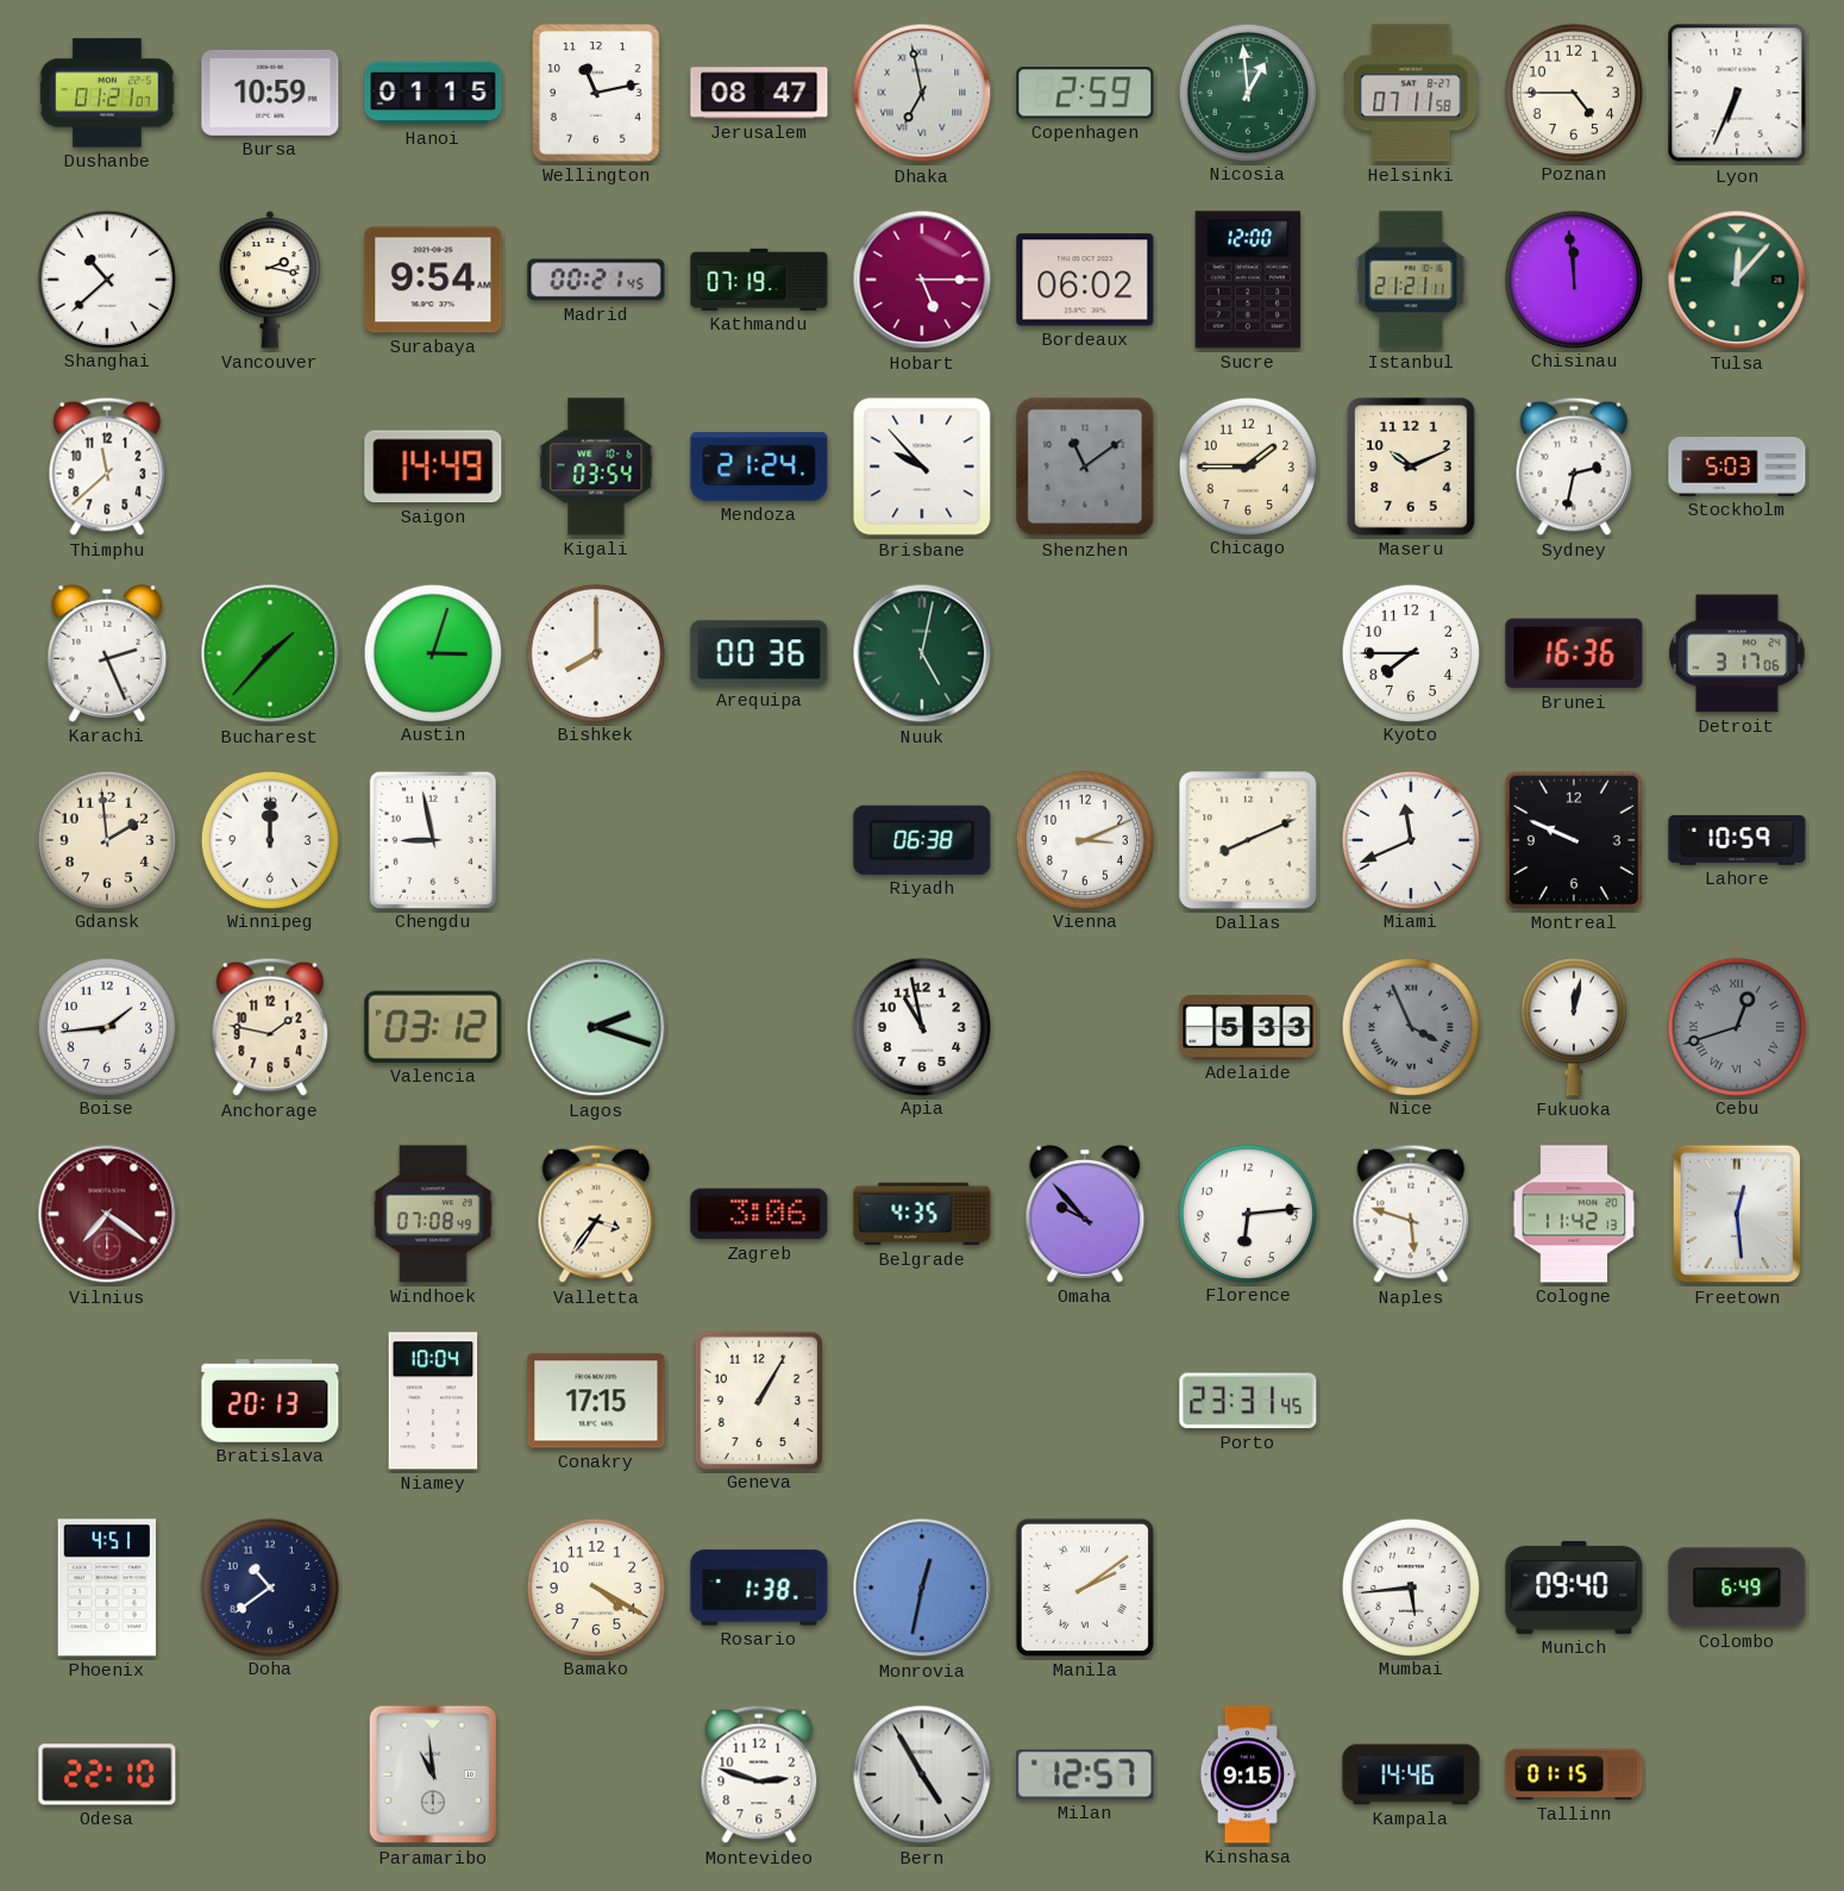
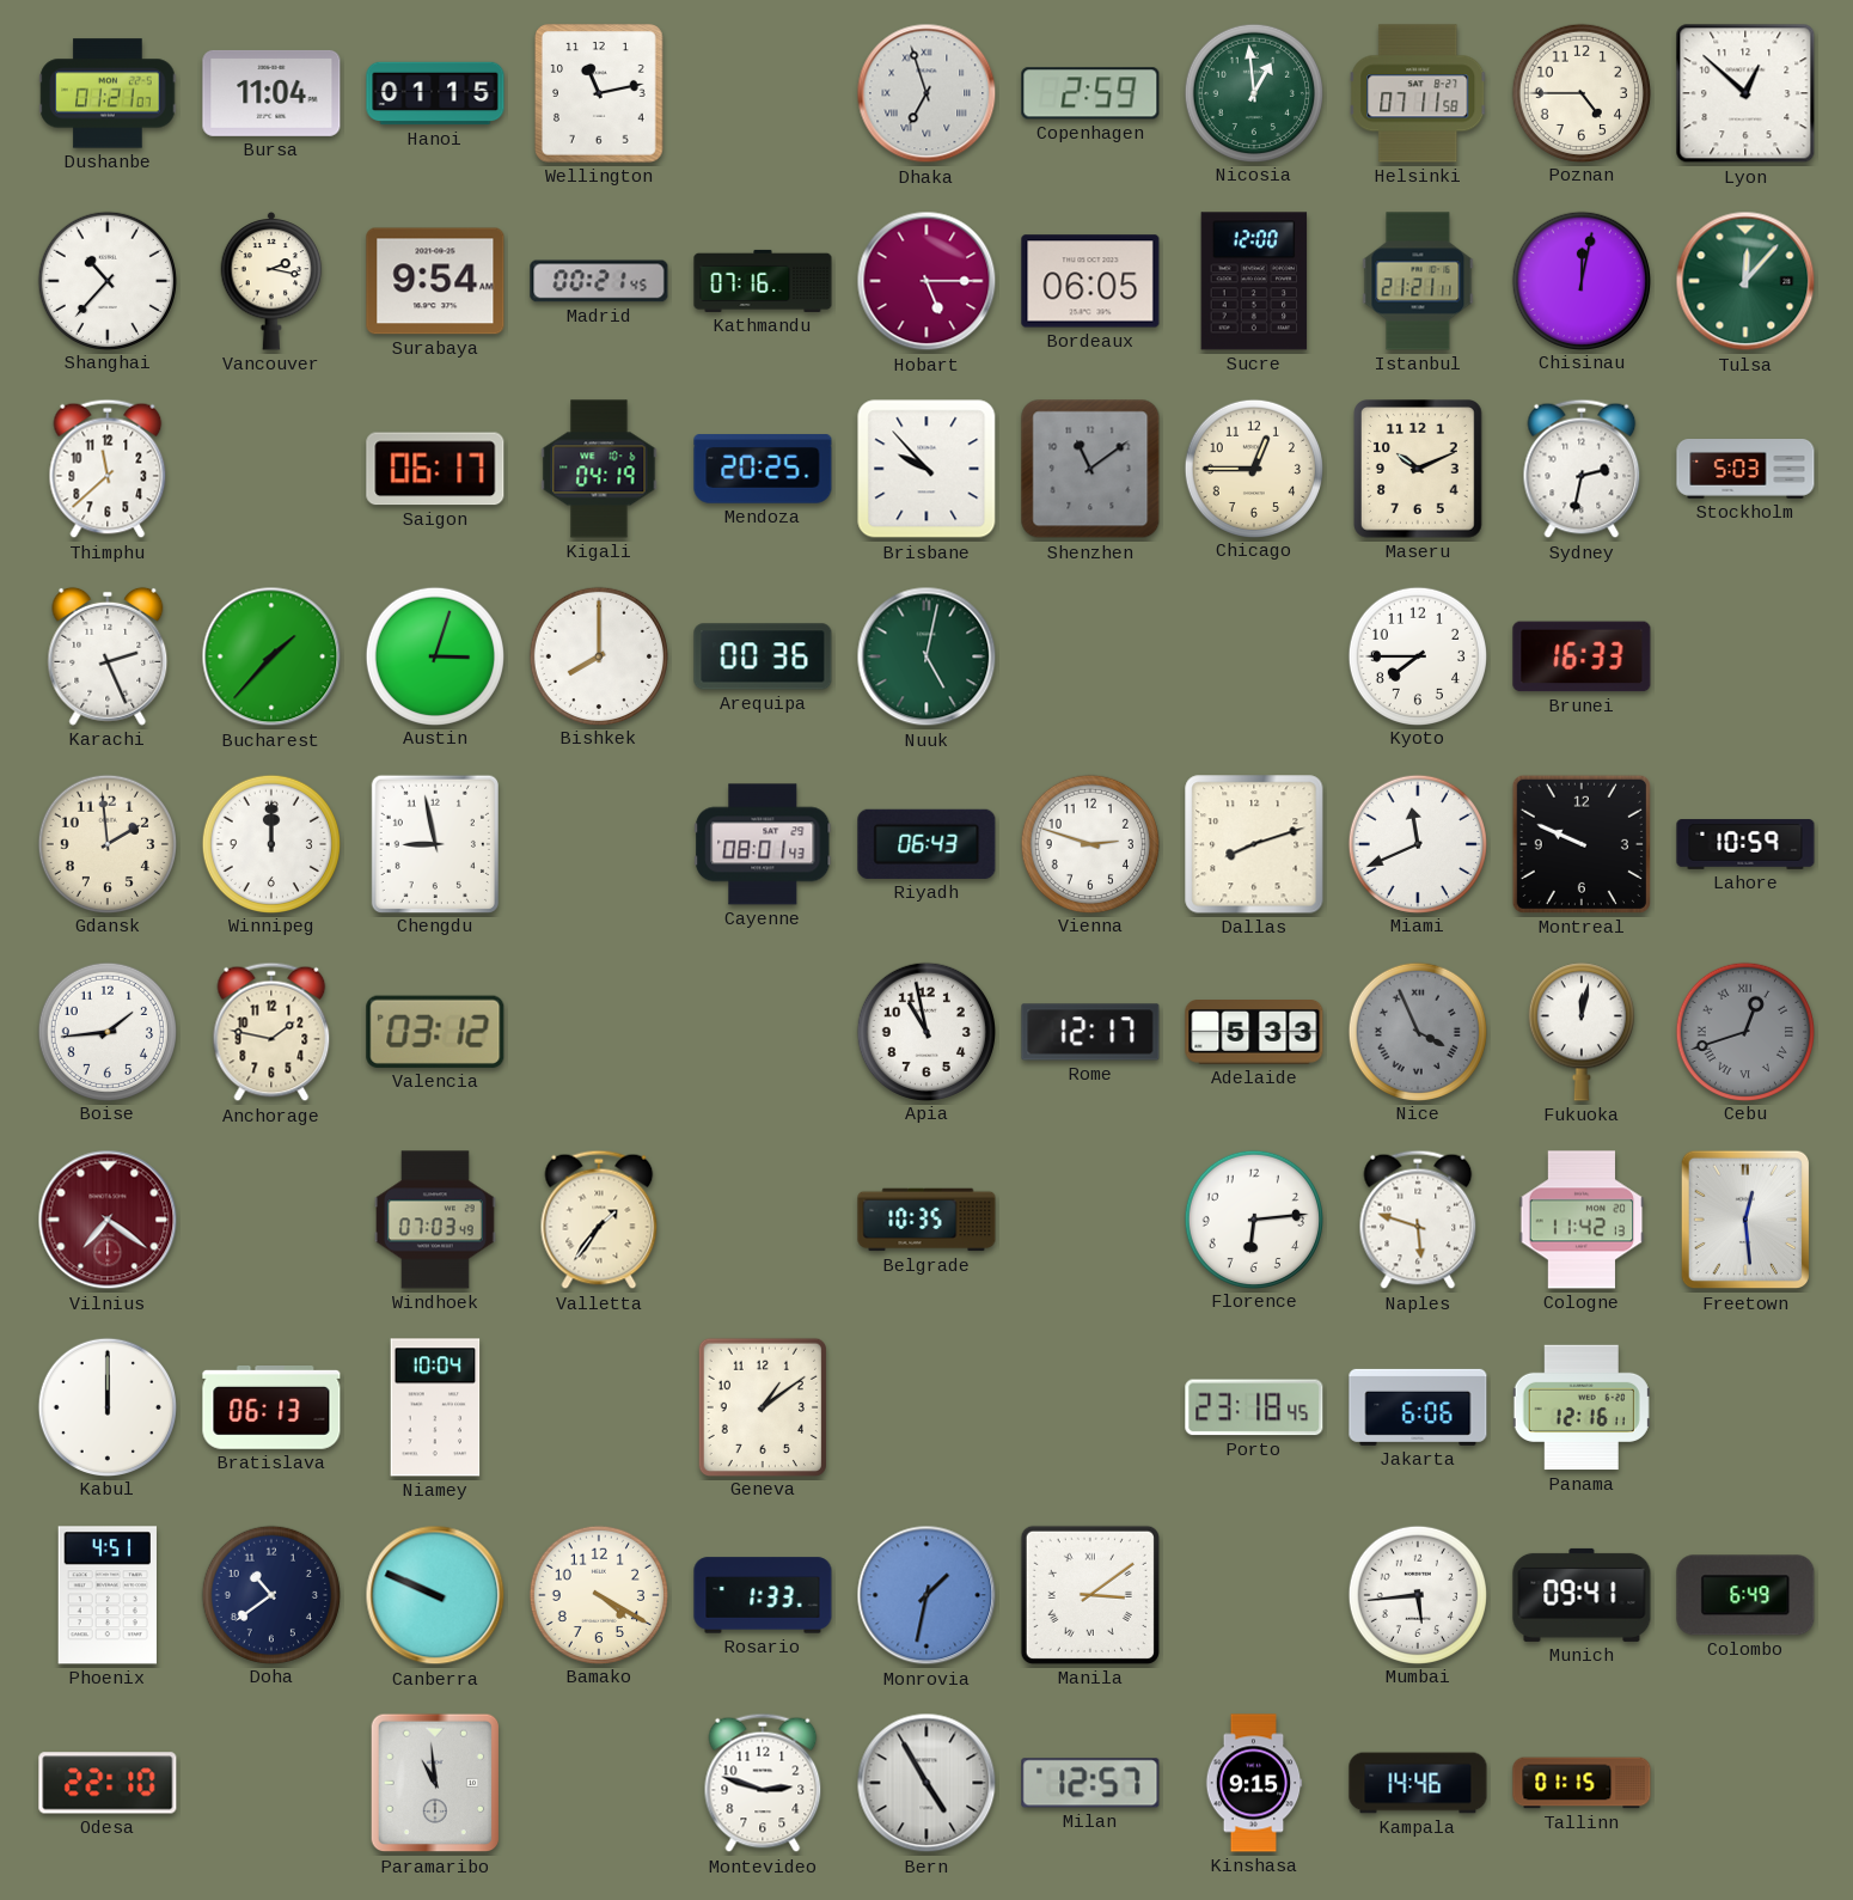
Bursa: 10:59 -> 11:04 (271, 93)
Jerusalem: 08:47 -> none (759, 93)
Dhaka: 6:58 -> 6:57 (926, 93)
Lyon: 6:34 -> 12:52 (1745, 93)
Shanghai: 10:38 -> 10:37 (106, 280)
Kathmandu: 07:19 -> 07:16 (763, 281)
Bordeaux: 06:02 -> 06:05 (1090, 281)
Chisinau: 11:59 -> 12:02 (1580, 280)
Saigon: 14:49 -> 06:17 (435, 469)
Kigali: 03:54 -> 04:19 (599, 469)
Mendoza: 21:24 -> 20:25 (763, 469)
Chicago: 1:45 -> 12:45 (1253, 468)
Brunei: 16:36 -> 16:33 (1582, 656)
Detroit: 3:17 -> none (1737, 653)
Cayenne: none -> 08:01 (763, 844)
Riyadh: 06:38 -> 06:43 (926, 844)
Vienna: 3:11 -> 2:48 (1089, 843)
Dallas: 8:11 -> 8:12 (1254, 844)
Lagos: 2:18 -> none (596, 1027)
Rome: none -> 12:17 (1090, 1032)
Windhoek: 07:08 -> 07:03 (436, 1220)
Valletta: 3:36 -> 1:36 (599, 1220)
Zagreb: 3:06 -> none (759, 1214)
Belgrade: 4:35 -> 10:35 (926, 1220)
Omaha: 9:53 -> none (1085, 1214)
Kabul: none -> 12:00 (106, 1406)
Bratislava: 20:13 -> 06:13 (271, 1409)
Conakry: 17:15 -> none (596, 1401)
Geneva: 1:05 -> 1:09 (763, 1406)
Porto: 23:31 -> 23:18 (1254, 1407)
Jakarta: none -> 6:06 (1418, 1407)
Panama: none -> 12:16 (1582, 1407)
Canberra: none -> 9:49 (435, 1595)
Rosario: 1:38 -> 1:33 (763, 1595)
Monrovia: 12:32 -> 1:32 (926, 1595)
Manila: 2:09 -> 3:09 (1090, 1595)
Munich: 09:40 -> 09:41 (1582, 1595)
